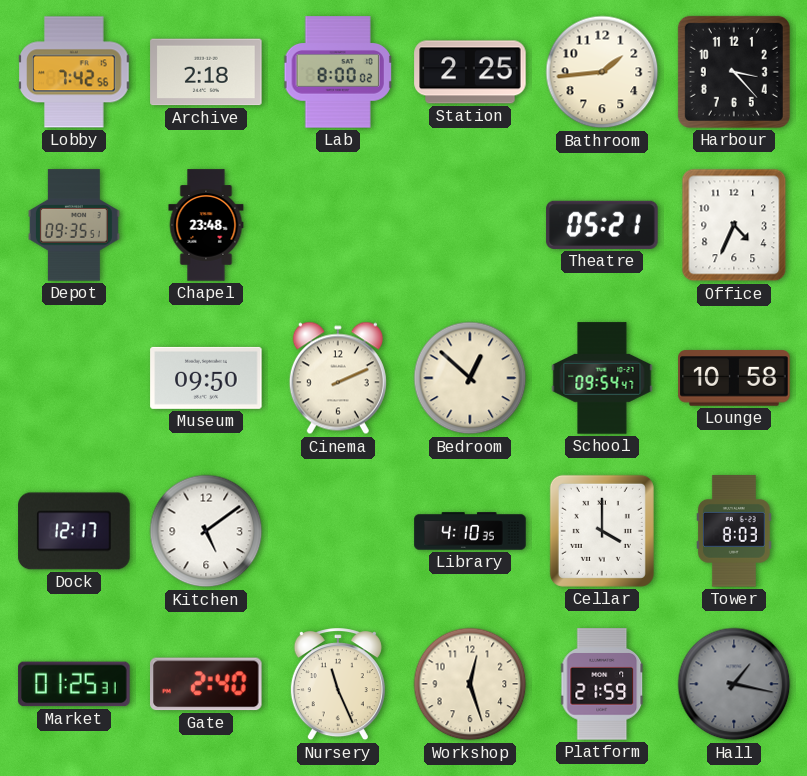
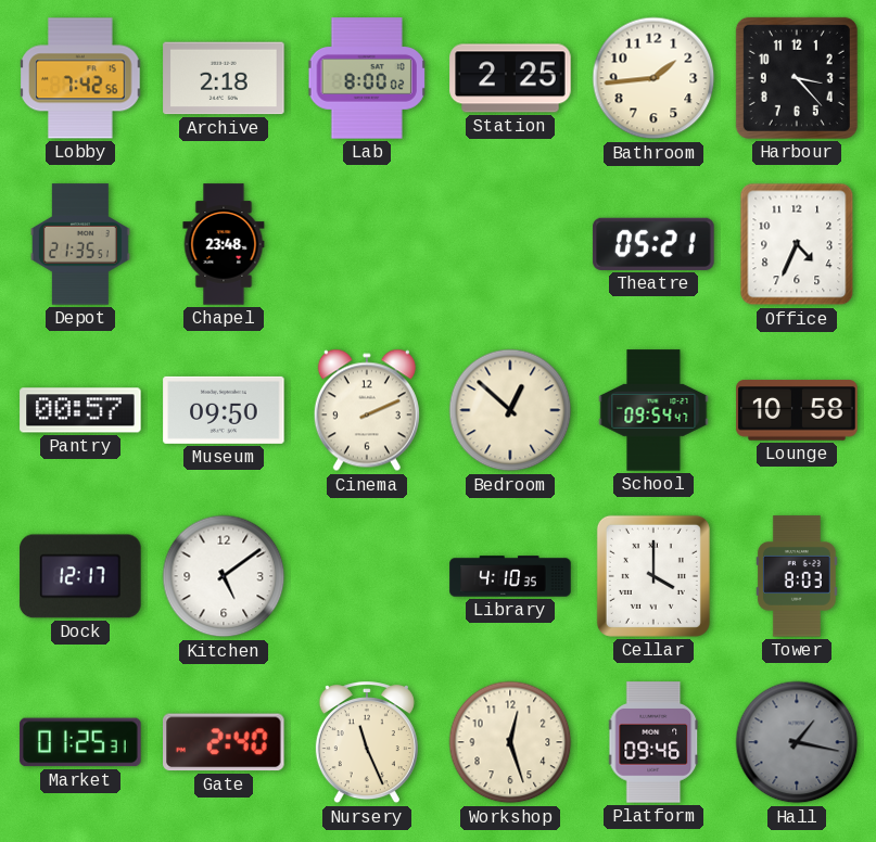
Depot: 09:35 -> 21:35 (80, 244)
Pantry: none -> 00:57 (80, 410)
Platform: 21:59 -> 09:46 (655, 742)
